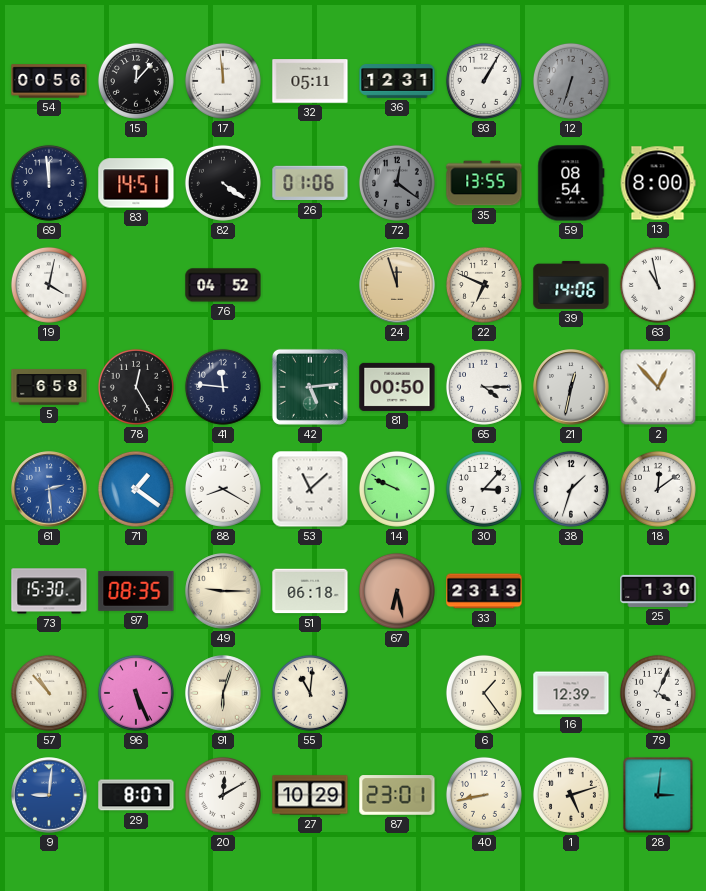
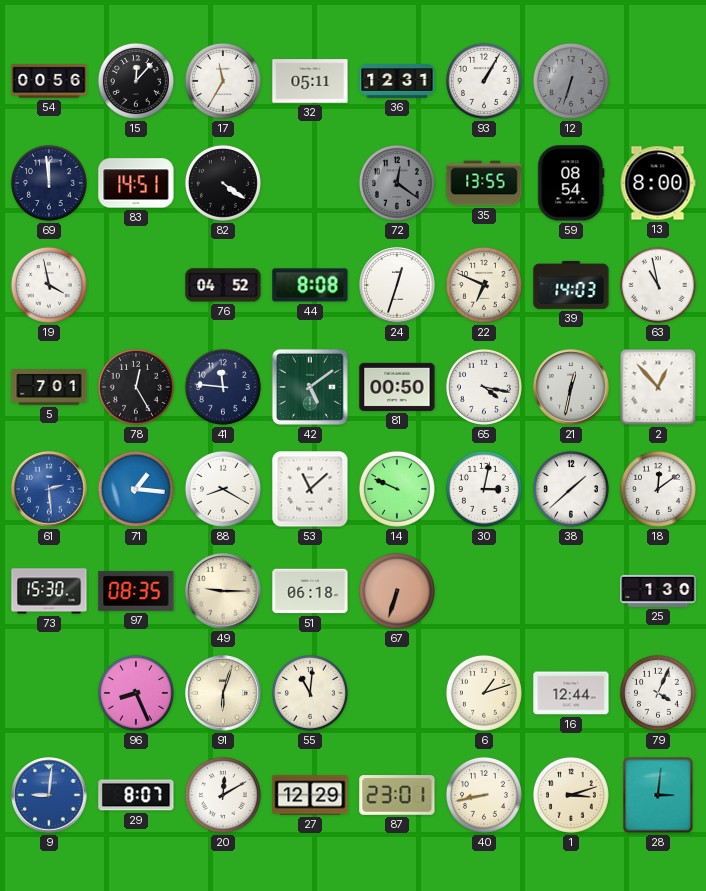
17: 11:59 -> 11:35 (223, 81)
26: 01:06 -> none (310, 183)
19: 4:02 -> 3:58 (49, 285)
44: none -> 8:08 (310, 285)
24: 11:57 -> 12:33 (397, 285)
24 dial: champagne -> white (397, 285)
39: 14:06 -> 14:03 (571, 285)
5: 6:58 -> 7:01 (49, 387)
42: 5:14 -> 5:09 (310, 387)
65: 4:15 -> 4:17 (484, 387)
71: 1:21 -> 1:16 (136, 489)
30: 3:07 -> 3:02 (484, 489)
38: 1:33 -> 1:38 (571, 489)
67: 6:28 -> 6:33 (397, 591)
33: 23:13 -> none (484, 591)
57: 10:53 -> none (49, 693)
96: 5:26 -> 8:26 (136, 693)
6: 1:24 -> 1:12 (484, 693)
16: 12:39 -> 12:44 (571, 693)
27: 10:29 -> 12:29 (310, 795)
1: 5:12 -> 3:12 (571, 795)
